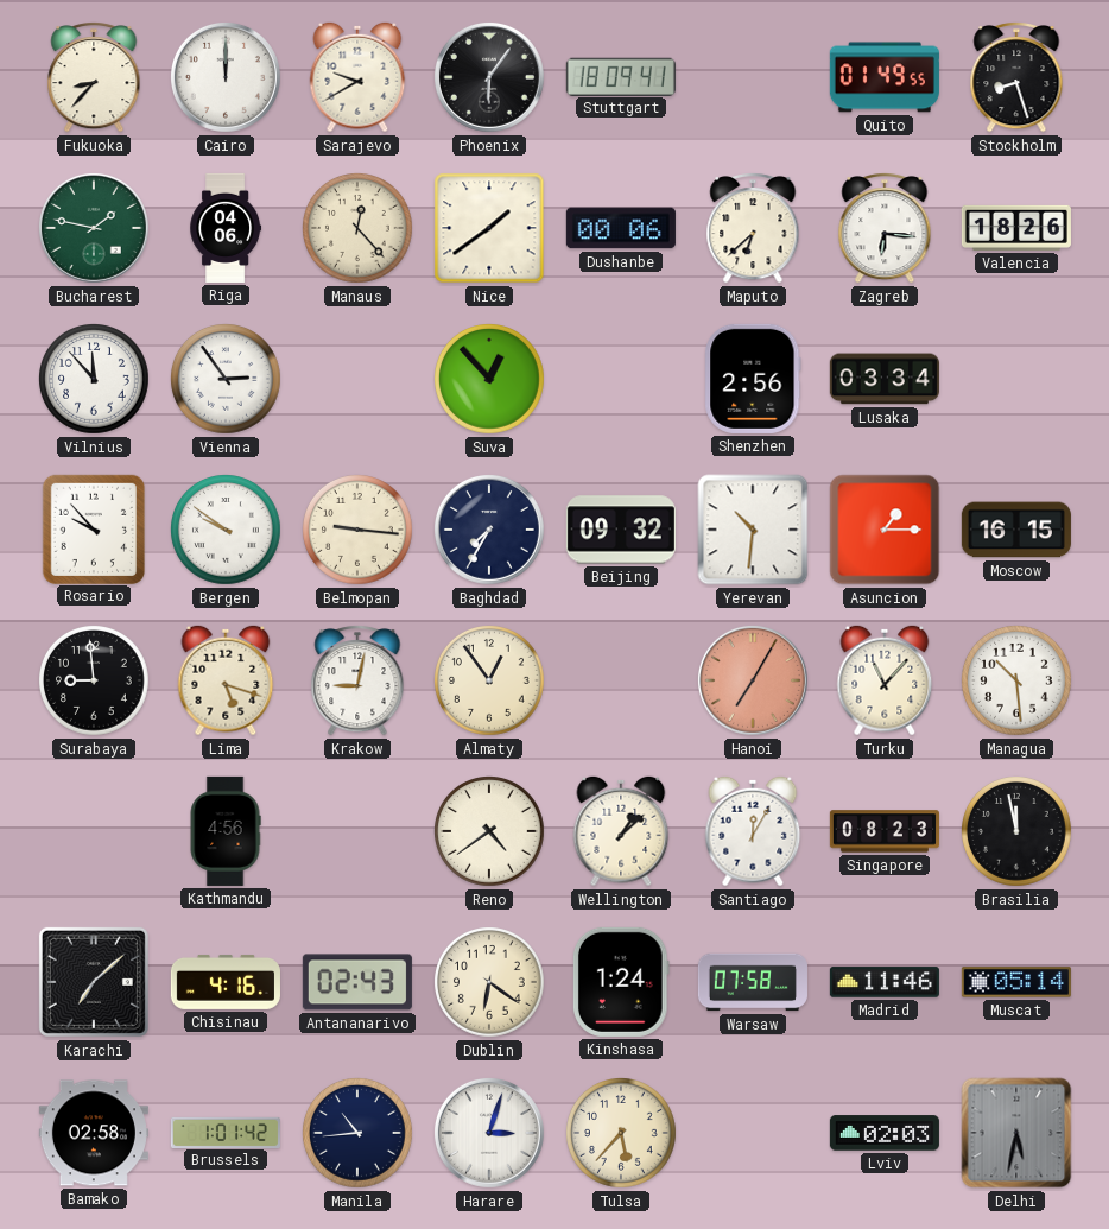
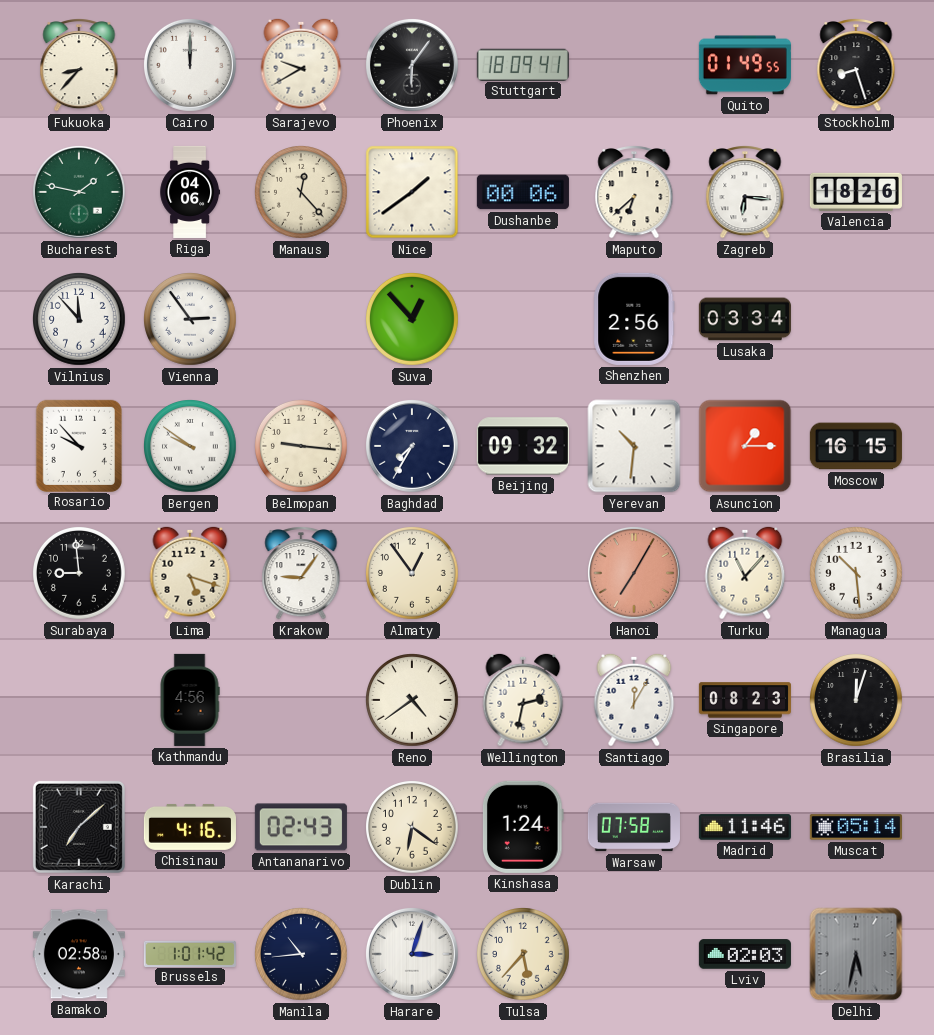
Krakow: 9:02 -> 9:06 (301, 574)
Wellington: 1:08 -> 2:32 (523, 700)
Brasilia: 11:58 -> 12:03 (857, 701)
